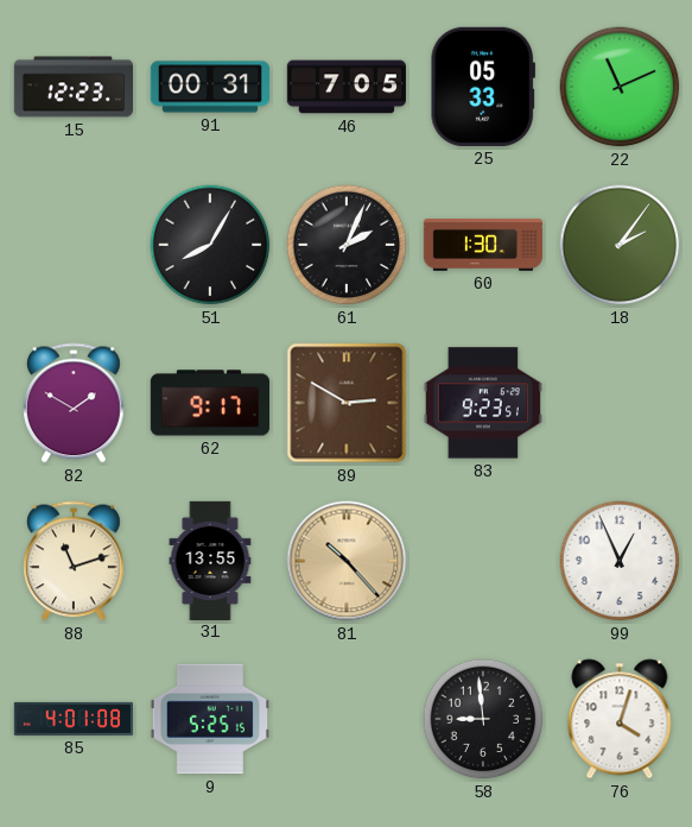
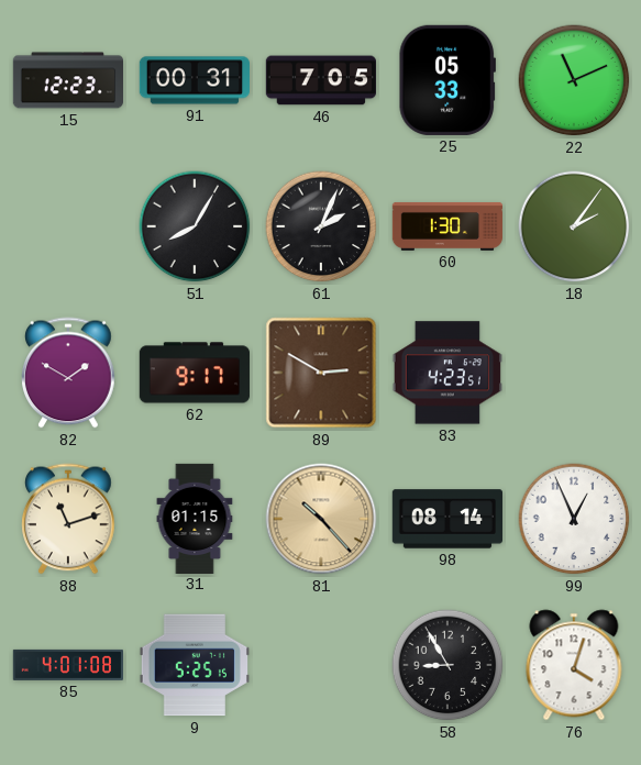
83: 9:23 -> 4:23 (447, 373)
31: 13:55 -> 01:15 (195, 518)
98: none -> 08:14 (446, 519)
58: 8:59 -> 8:55 (447, 665)
